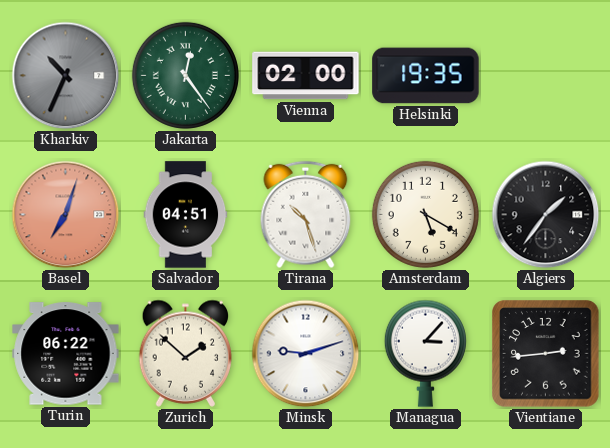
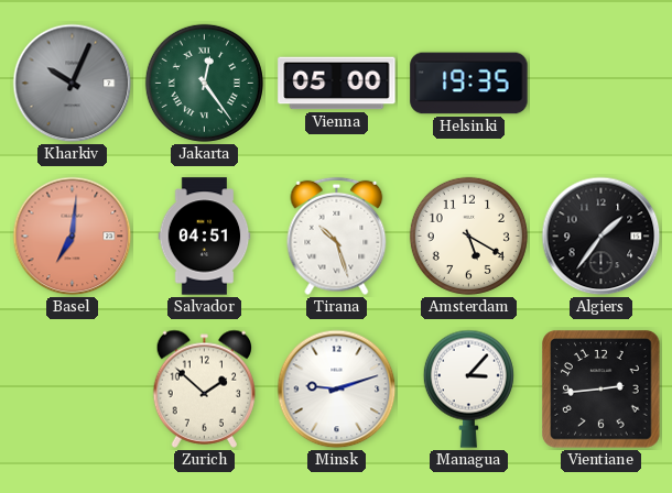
Kharkiv: 10:34 -> 10:04 (73, 84)
Vienna: 02:00 -> 05:00 (337, 84)
Basel: 7:03 -> 7:01 (73, 237)
Turin: 06:22 -> none (66, 354)
